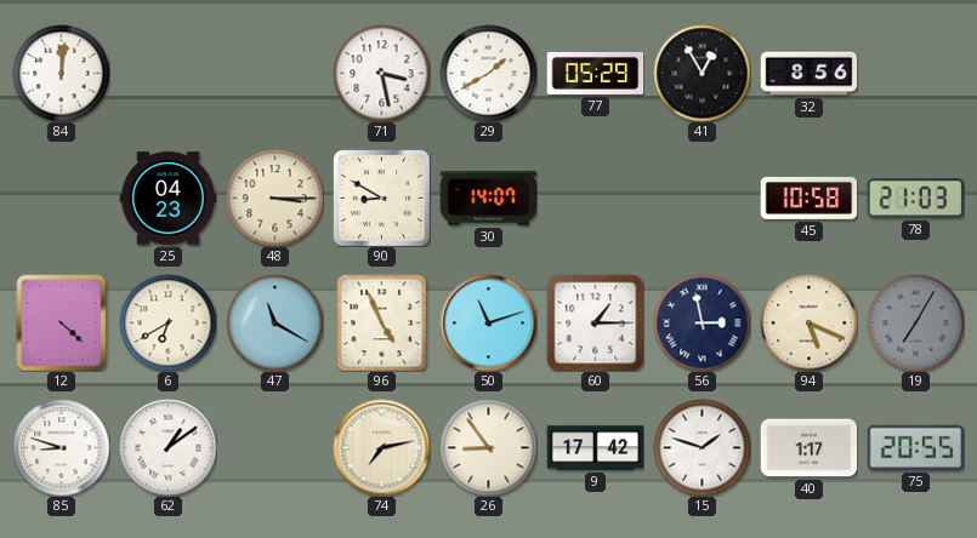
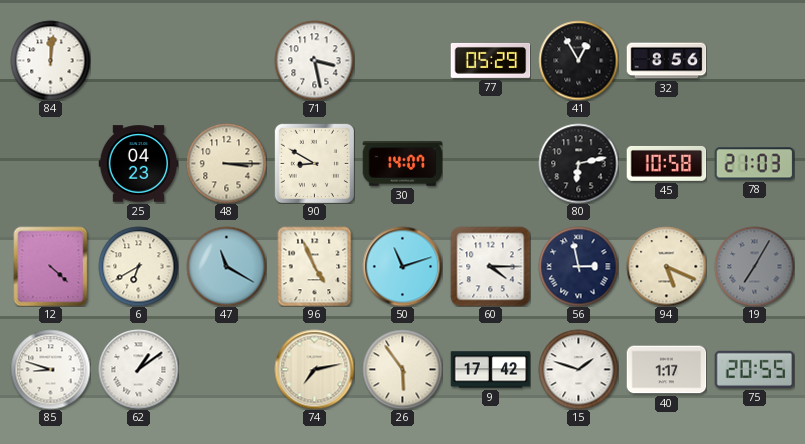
29: 1:40 -> none (488, 73)
80: none -> 6:13 (578, 163)
60: 1:15 -> 4:15 (490, 266)
26: 8:54 -> 5:54 (402, 369)
